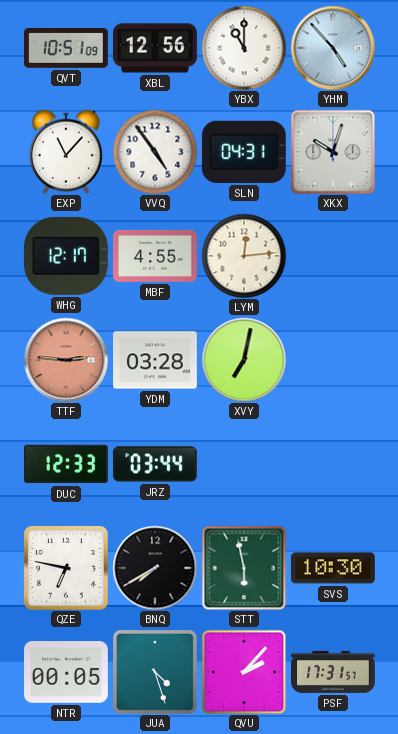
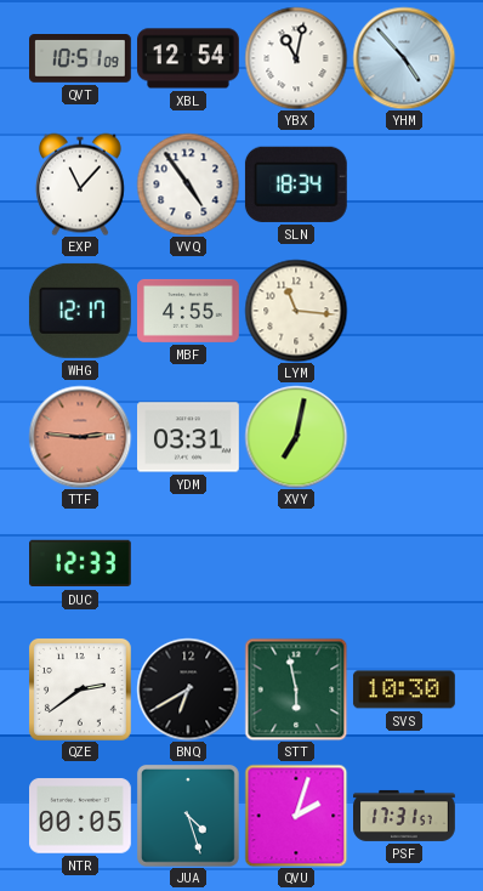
XBL: 12:56 -> 12:54 (189, 58)
YBX: 11:00 -> 11:02 (296, 58)
SLN: 04:31 -> 18:34 (296, 185)
XKX: 10:03 -> none (333, 152)
LYM: 12:14 -> 11:16 (296, 311)
YDM: 03:28 -> 03:31 (189, 437)
JRZ: 03:44 -> none (155, 464)
QZE: 6:47 -> 2:39 (80, 689)
BNQ: 7:40 -> 6:40 (188, 689)
QVU: 2:07 -> 2:03 (296, 816)
